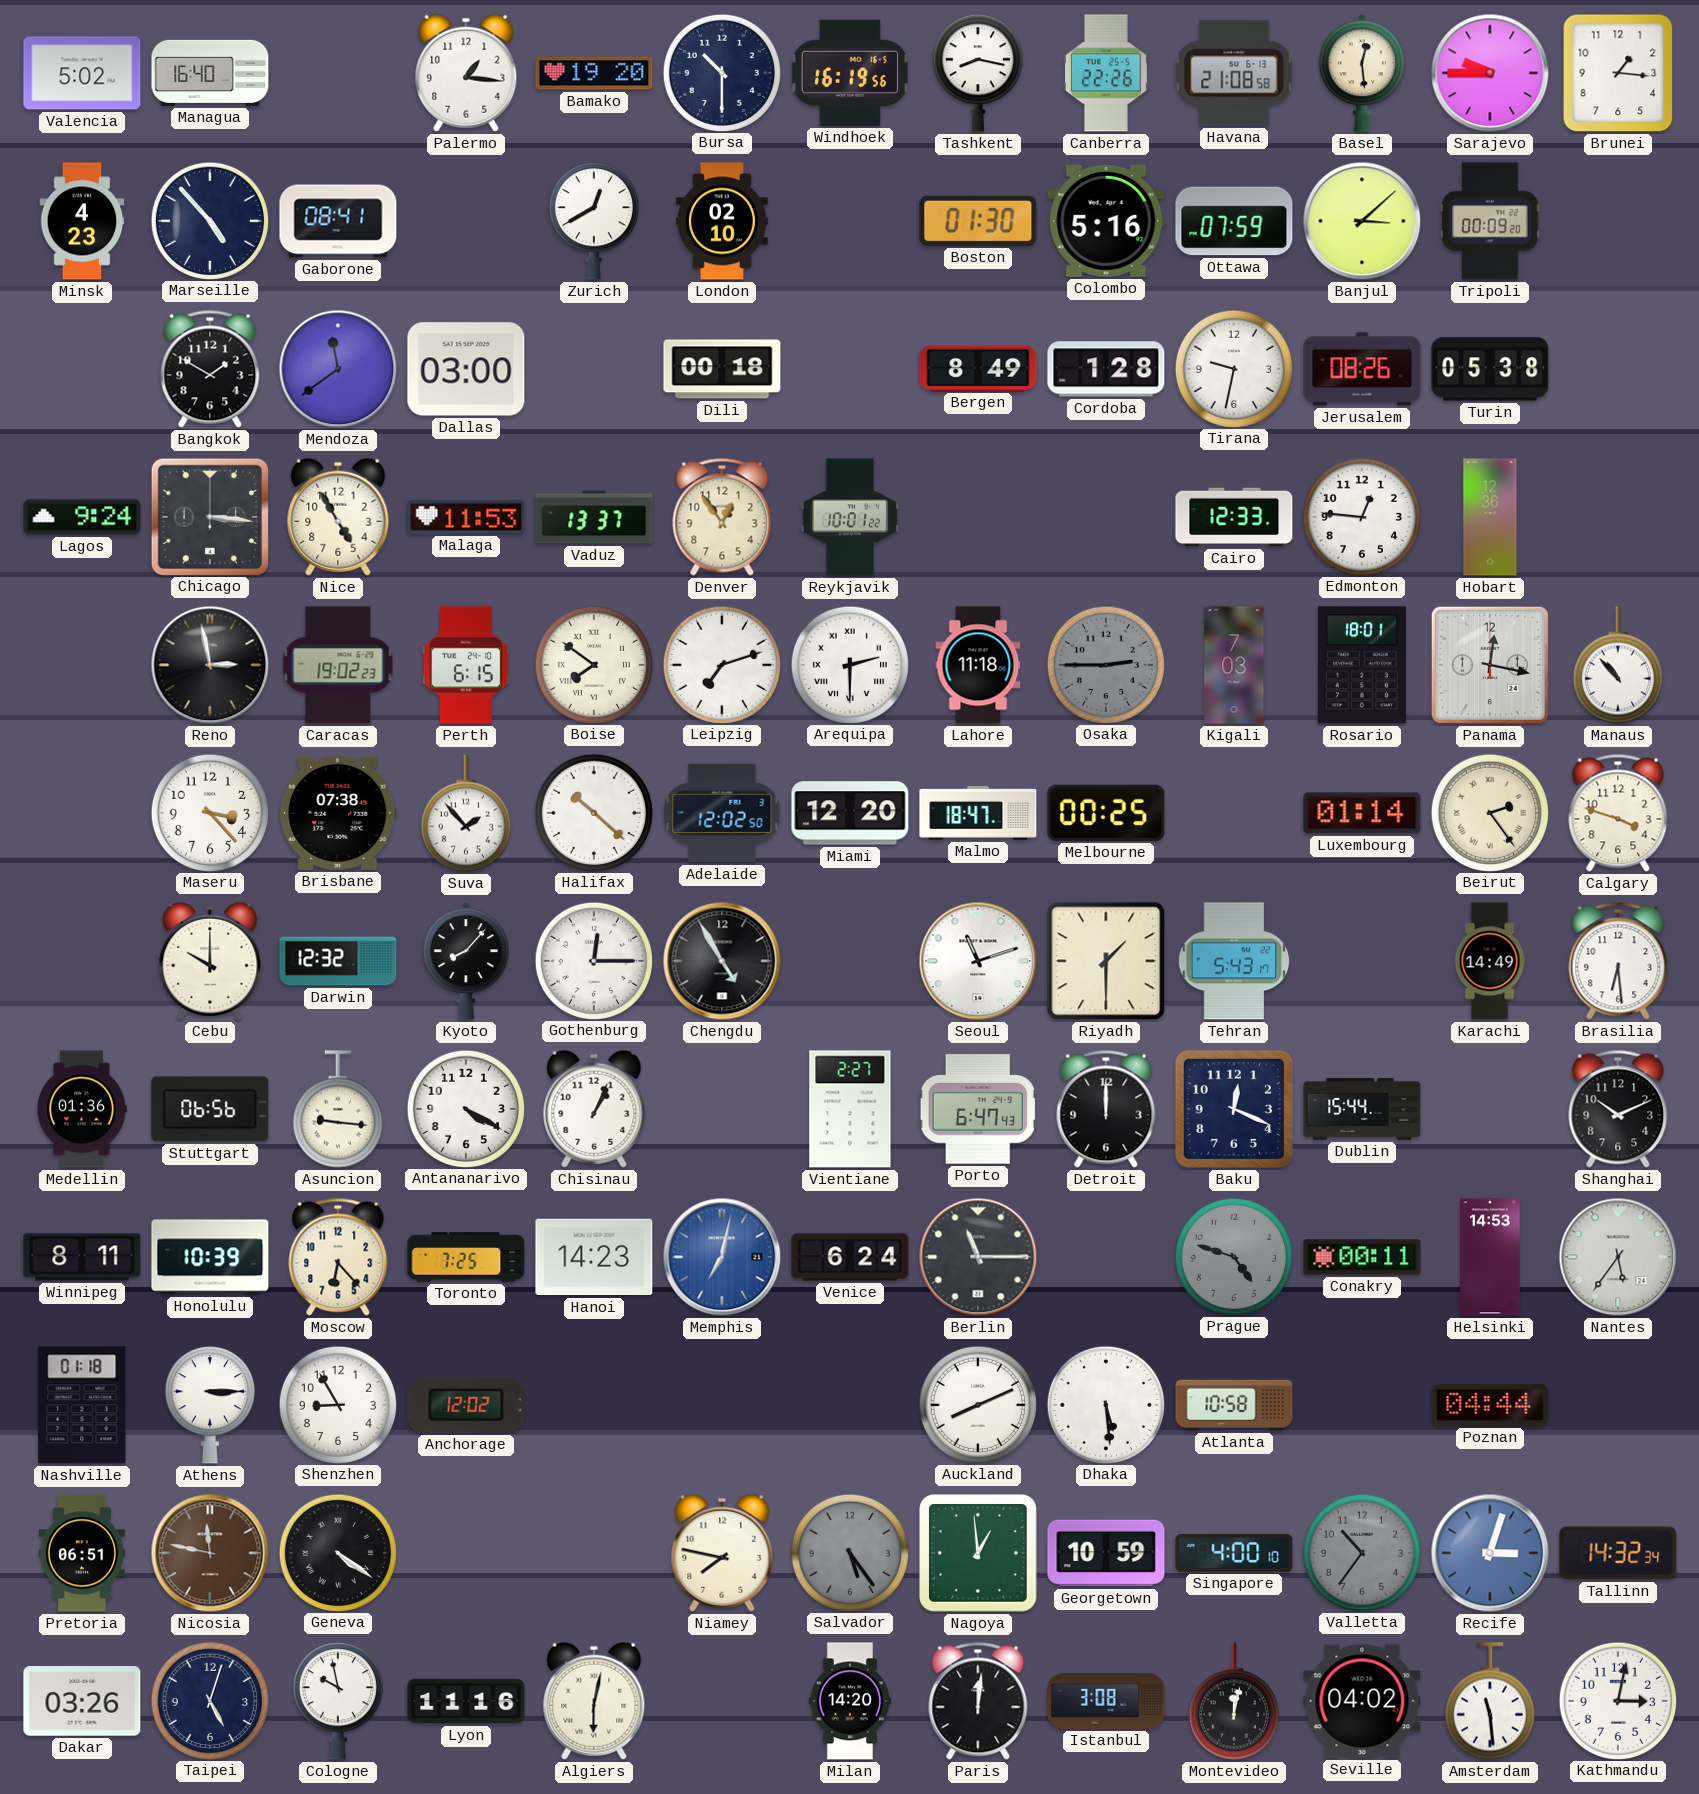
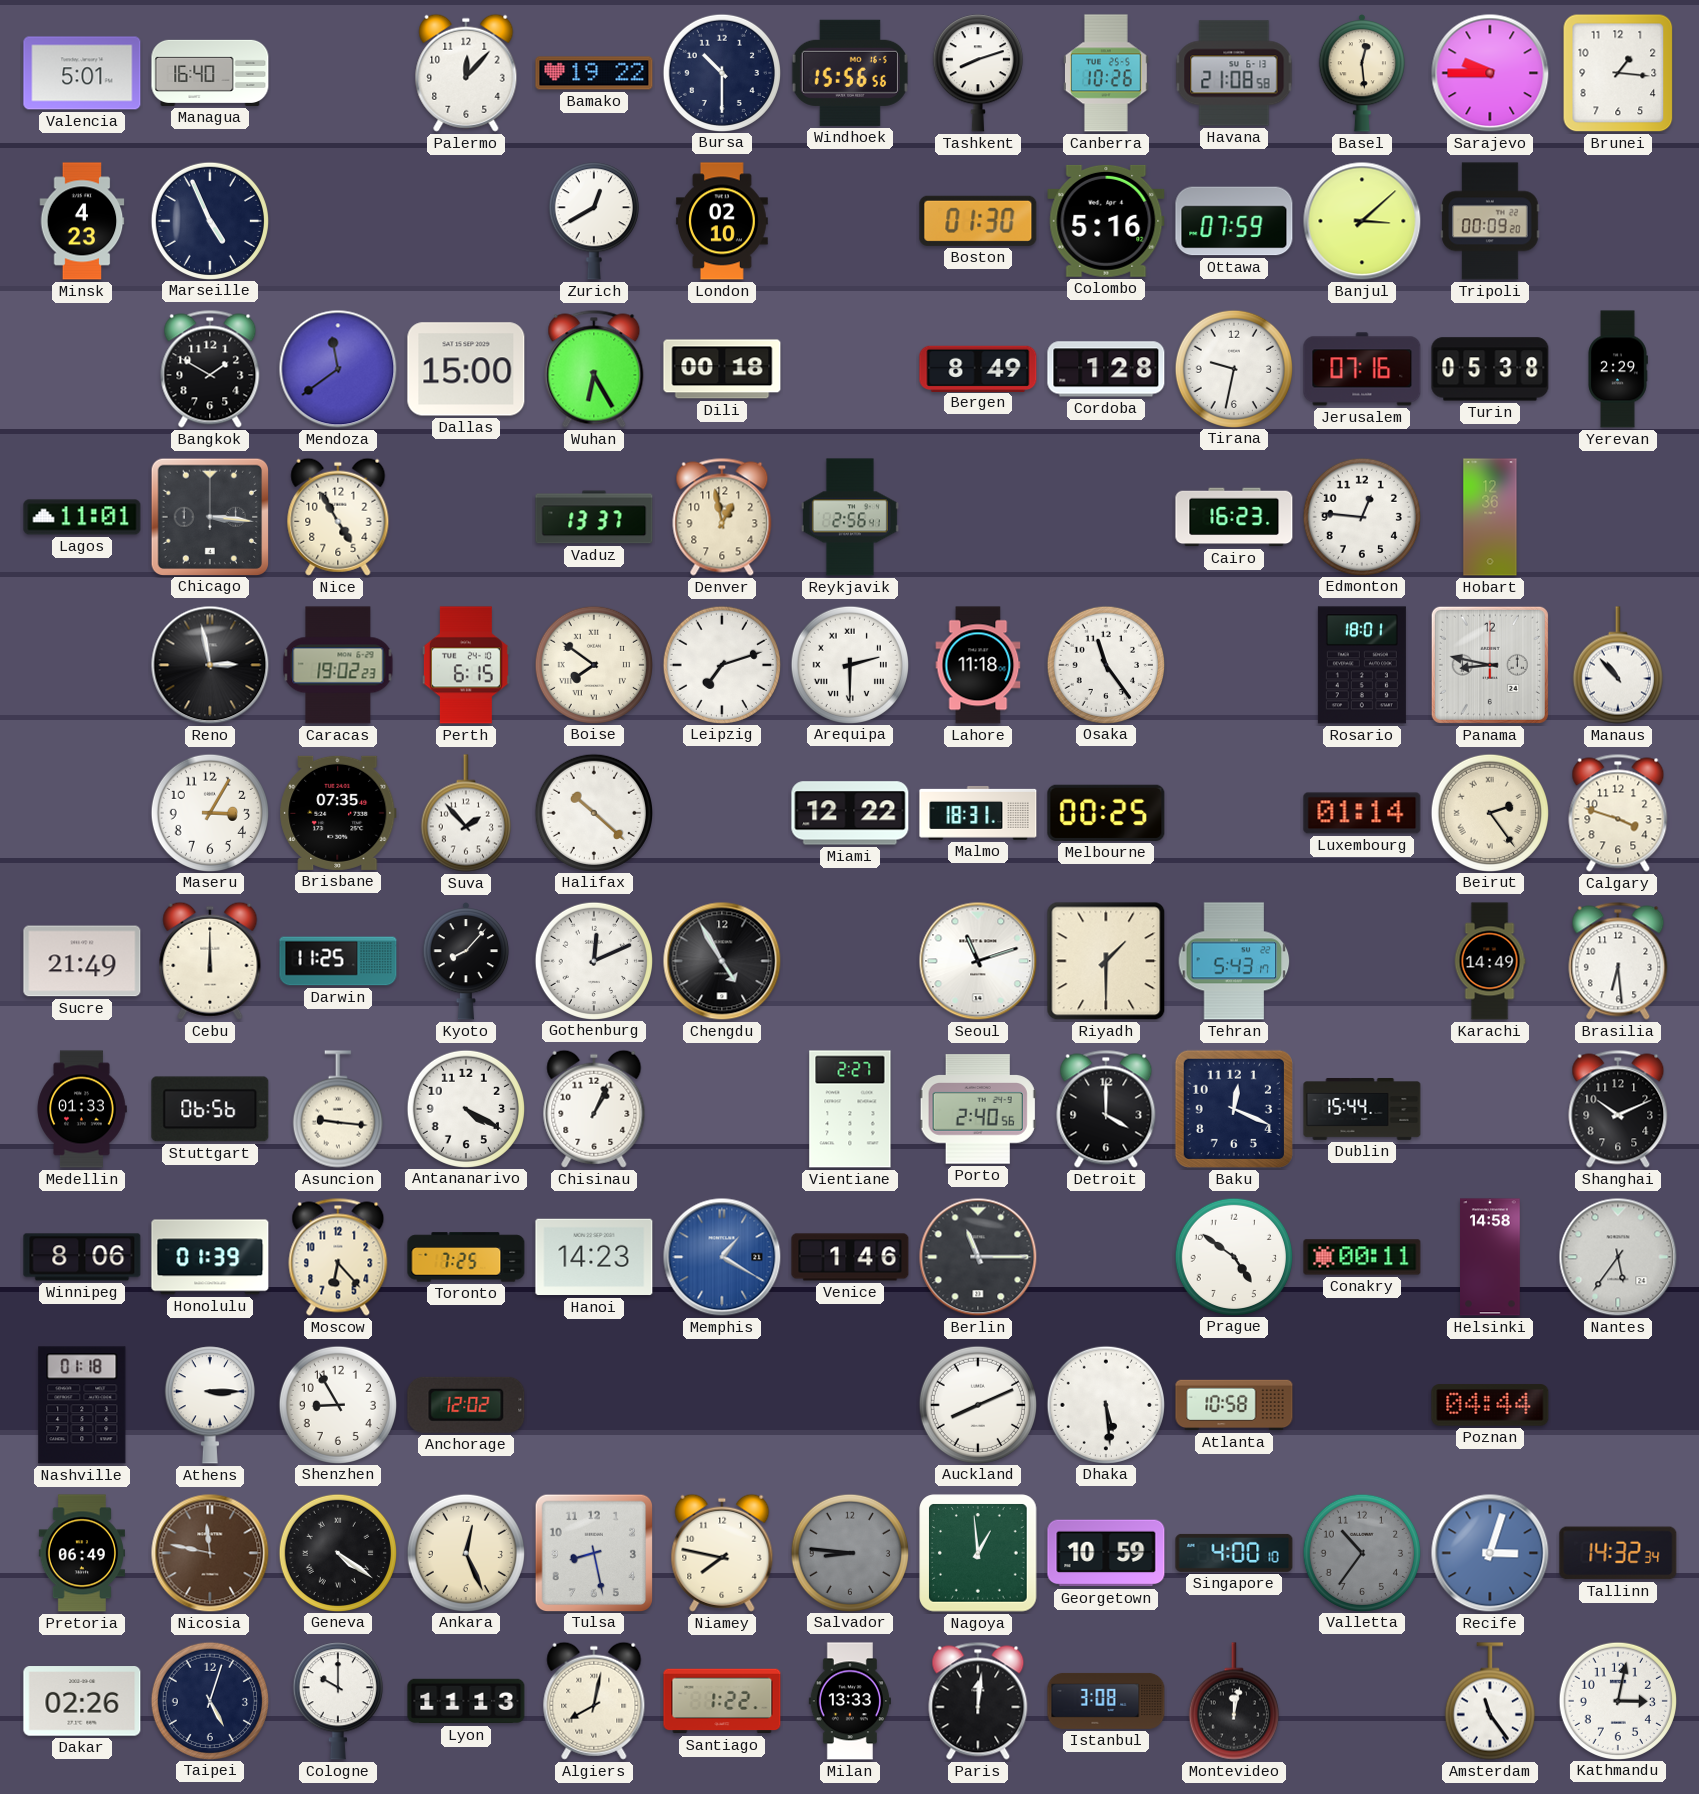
Valencia: 5:02 -> 5:01 (82, 73)
Palermo: 1:16 -> 12:07 (466, 73)
Bamako: 19:20 -> 19:22 (594, 73)
Windhoek: 16:19 -> 15:56 (850, 73)
Tashkent: 8:17 -> 8:12 (978, 73)
Canberra: 22:26 -> 10:26 (1106, 73)
Marseille: 4:53 -> 4:56 (209, 220)
Gaborone: 08:41 -> none (338, 221)
Dallas: 03:00 -> 15:00 (466, 369)
Wuhan: none -> 6:25 (594, 369)
Jerusalem: 08:26 -> 07:16 (1362, 369)
Yerevan: none -> 2:29 (1618, 369)
Lagos: 9:24 -> 11:01 (82, 517)
Malaga: 11:53 -> none (466, 517)
Denver: 12:54 -> 12:58 (722, 517)
Reykjavik: 10:01 -> 2:56 (850, 517)
Cairo: 12:33 -> 16:23 (1234, 517)
Osaka: 2:45 -> 11:24 (1105, 664)
Osaka dial: grey -> white (1105, 664)
Kigali: 7:03 -> none (1234, 665)
Panama: 12:17 -> 8:47 (1490, 665)
Maseru: 3:23 -> 3:05 (209, 812)
Brisbane: 07:38 -> 07:35 (338, 813)
Adelaide: 12:02 -> none (722, 813)
Miami: 12:20 -> 12:22 (850, 813)
Malmo: 18:47 -> 18:31 (978, 813)
Sucre: none -> 21:49 (82, 961)
Cebu: 10:00 -> 12:00 (210, 961)
Darwin: 12:32 -> 11:25 (338, 961)
Gothenburg: 12:15 -> 12:11 (593, 960)
Medellin: 01:36 -> 01:33 (82, 1109)
Porto: 6:47 -> 2:40 (978, 1109)
Detroit: 12:00 -> 4:00 (1106, 1109)
Winnipeg: 8:11 -> 8:06 (82, 1257)
Honolulu: 10:39 -> 01:39 (210, 1257)
Memphis: 7:02 -> 1:20 (722, 1257)
Venice: 6:24 -> 1:46 (850, 1257)
Prague: 4:48 -> 4:51 (1233, 1256)
Prague dial: grey -> white (1233, 1256)
Helsinki: 14:53 -> 14:58 (1491, 1257)
Pretoria: 06:51 -> 06:49 (81, 1553)
Ankara: none -> 12:26 (465, 1552)
Tulsa: none -> 8:28 (593, 1552)
Salvador: 5:24 -> 8:46 (849, 1552)
Dakar: 03:26 -> 02:26 (82, 1701)
Cologne: 9:58 -> 10:00 (338, 1701)
Lyon: 11:16 -> 11:13 (466, 1701)
Algiers: 6:02 -> 8:02 (594, 1701)
Santiago: none -> 1:22 (722, 1701)
Milan: 14:20 -> 13:33 (850, 1701)
Seville: 04:02 -> none (1362, 1701)
Amsterdam: 11:29 -> 11:24 (1490, 1701)
